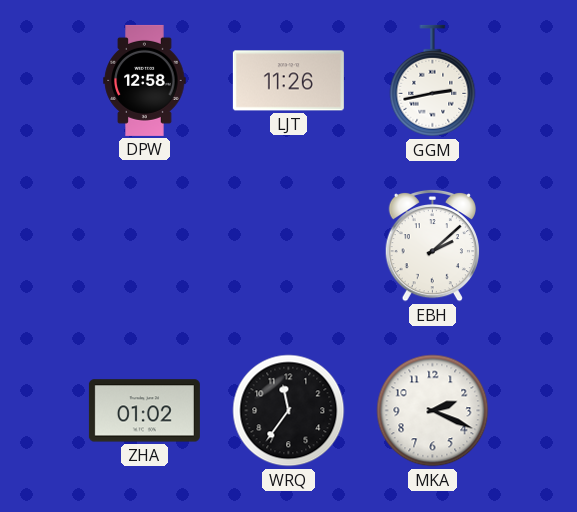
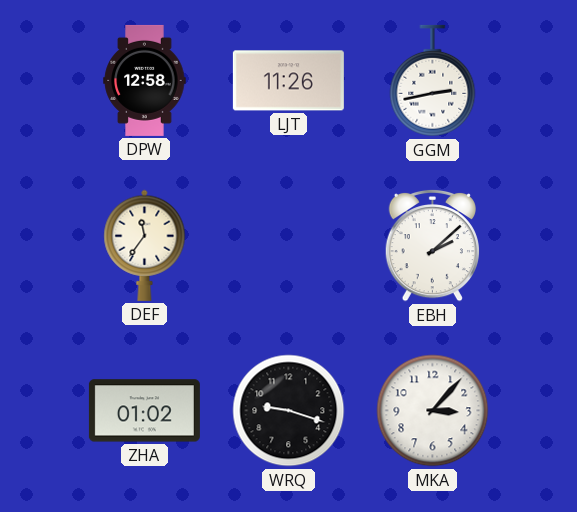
DEF: none -> 11:36 (145, 245)
WRQ: 11:36 -> 9:18 (289, 411)
MKA: 2:19 -> 3:07 (433, 411)
